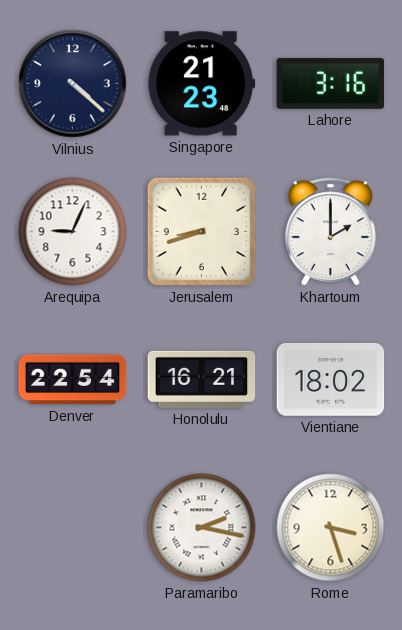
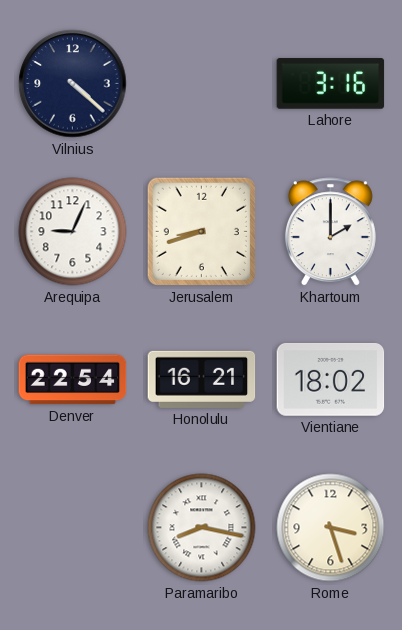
Singapore: 21:23 -> none (202, 84)
Paramaribo: 2:17 -> 8:17 (202, 528)
